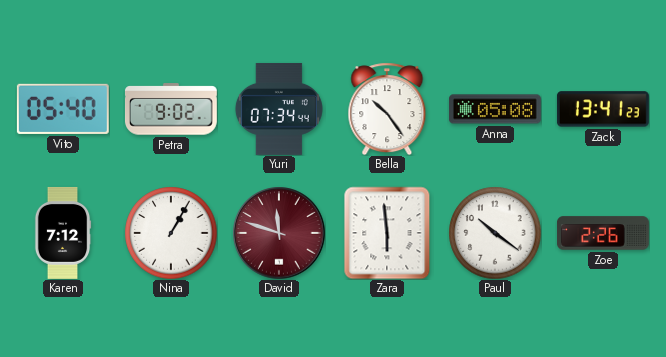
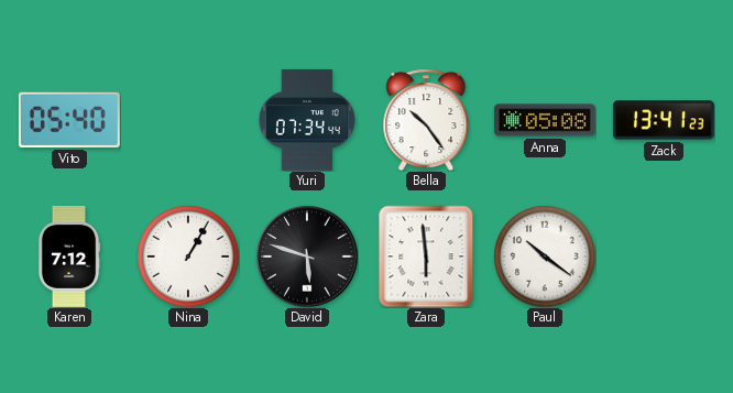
Petra: 9:02 -> none (171, 109)
David: 11:48 -> 5:48 (307, 256)
David dial: burgundy -> black (307, 256)
Zoe: 2:26 -> none (603, 233)
